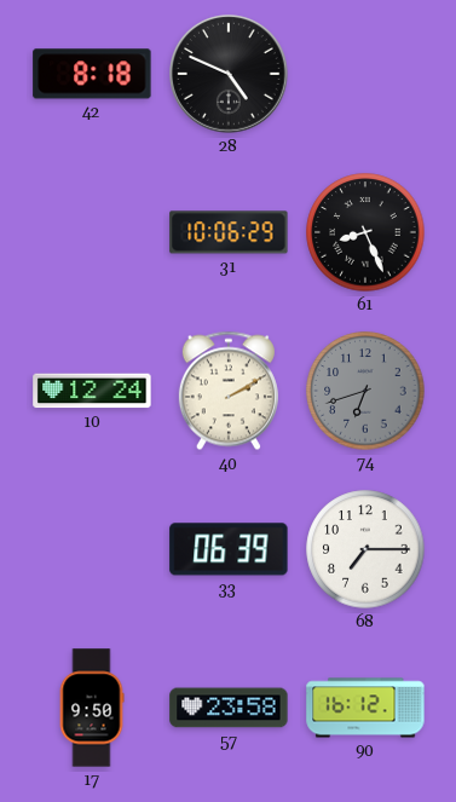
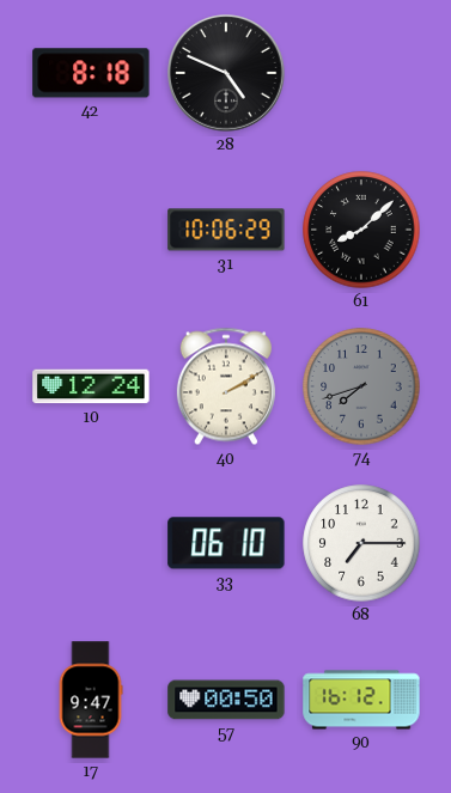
61: 8:26 -> 8:08 (361, 230)
74: 6:42 -> 7:42 (361, 386)
33: 06:39 -> 06:10 (226, 543)
17: 9:50 -> 9:47 (91, 700)
57: 23:58 -> 00:50 (226, 700)
